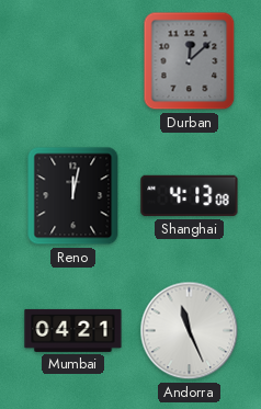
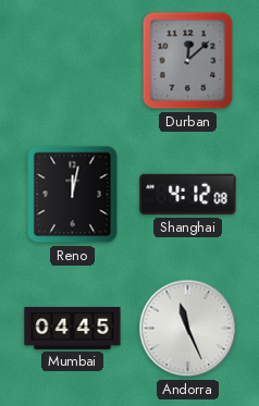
Shanghai: 4:13 -> 4:12 (188, 195)
Mumbai: 04:21 -> 04:45 (73, 328)
